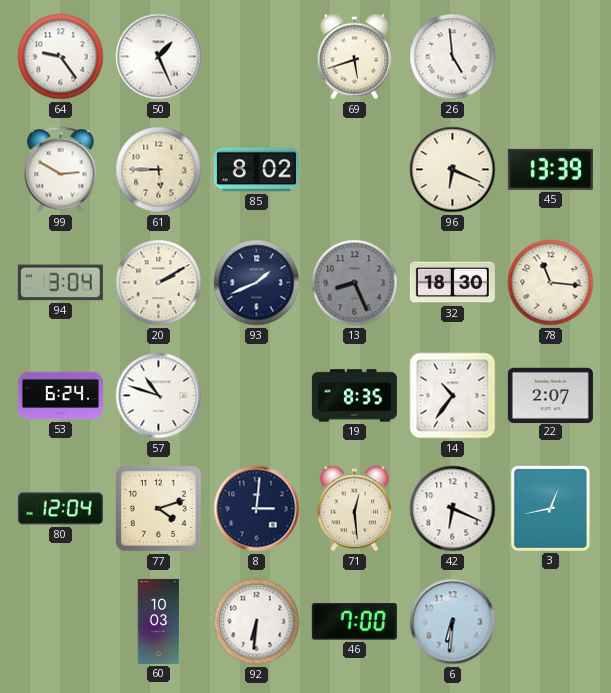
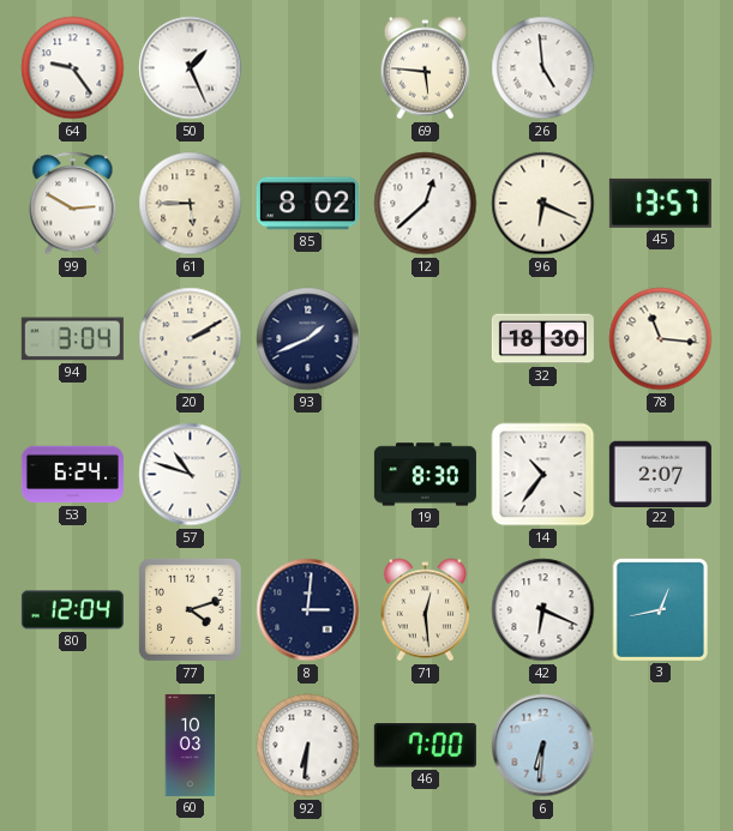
69: 5:42 -> 5:46 (425, 68)
12: none -> 12:38 (426, 204)
45: 13:39 -> 13:57 (660, 203)
13: 8:26 -> none (355, 283)
19: 8:35 -> 8:30 (425, 475)
